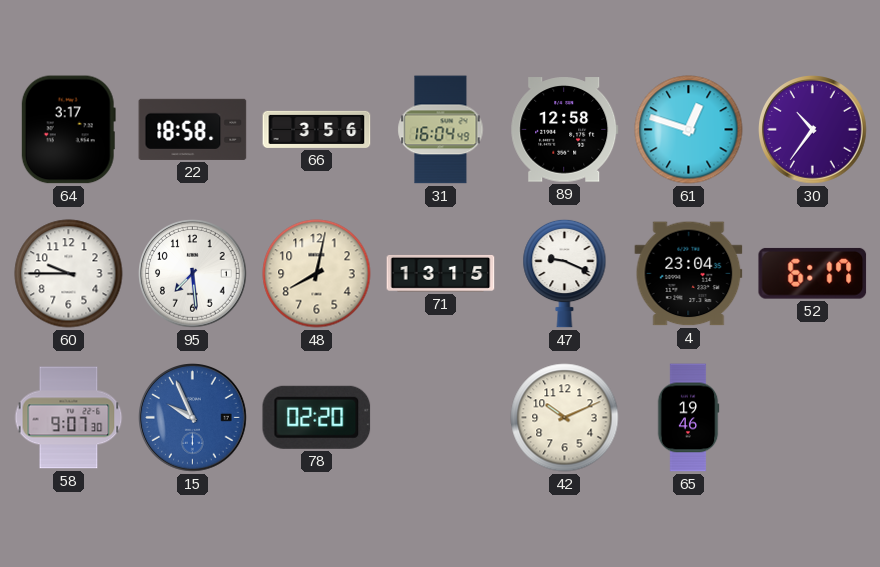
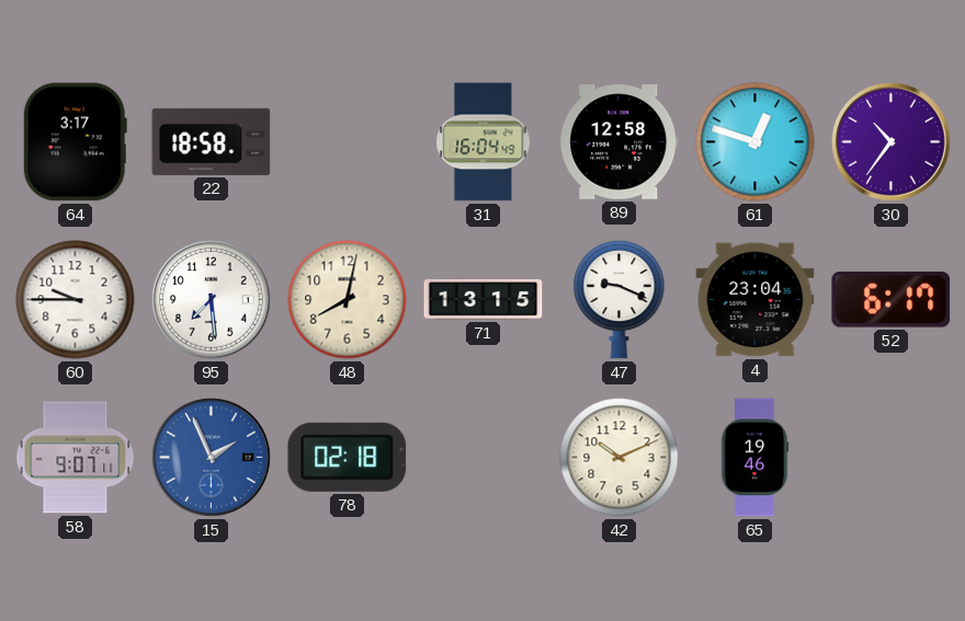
66: 3:56 -> none (317, 129)
58: 9:07:30 -> 9:07:11 (76, 458)
15: 9:56 -> 1:56 (212, 458)
78: 02:20 -> 02:18 (348, 457)
